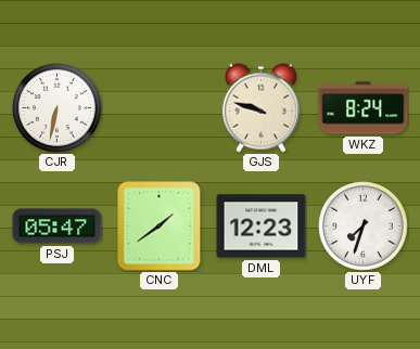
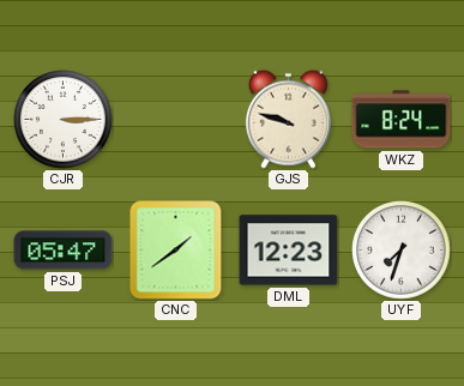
CJR: 6:32 -> 3:15 (64, 120)
